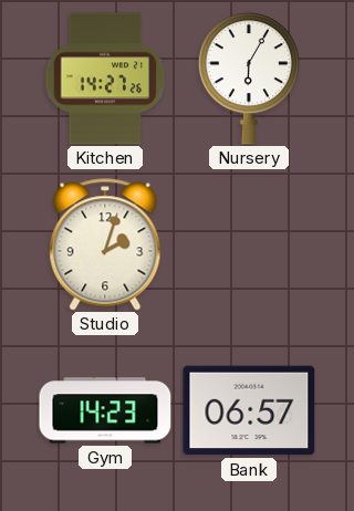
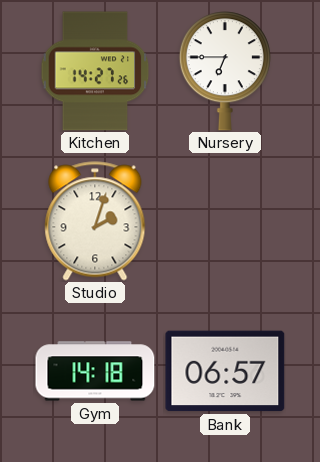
Nursery: 6:05 -> 6:45 (225, 71)
Gym: 14:23 -> 14:18 (95, 371)
